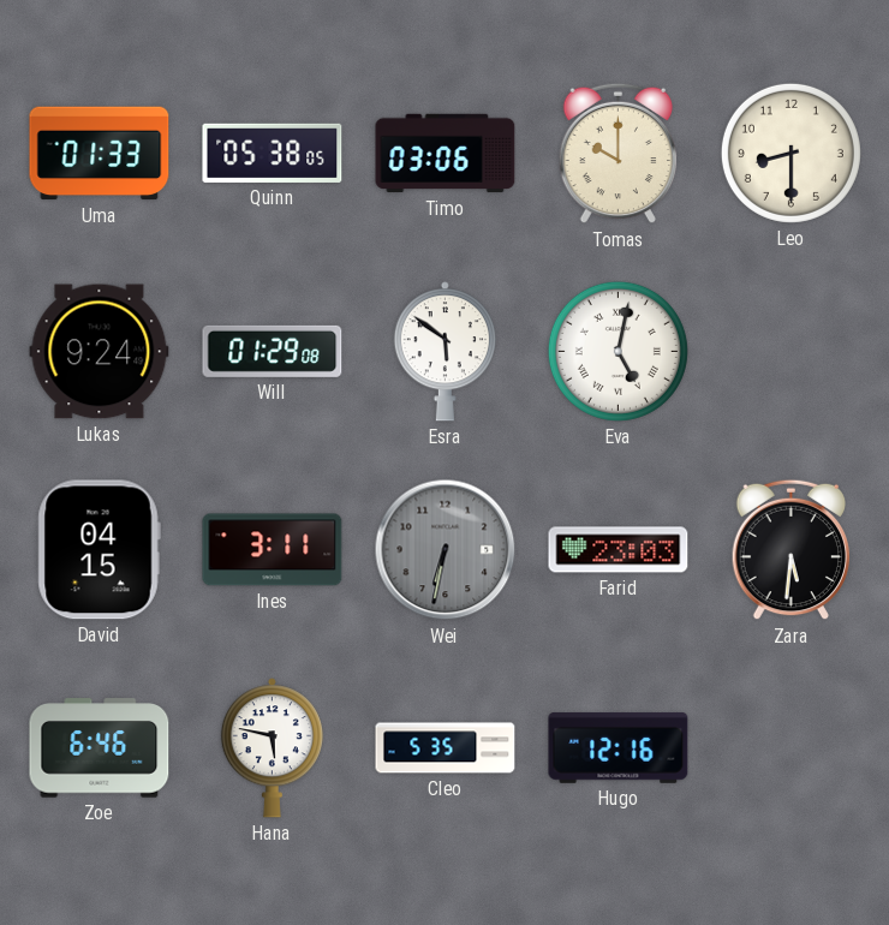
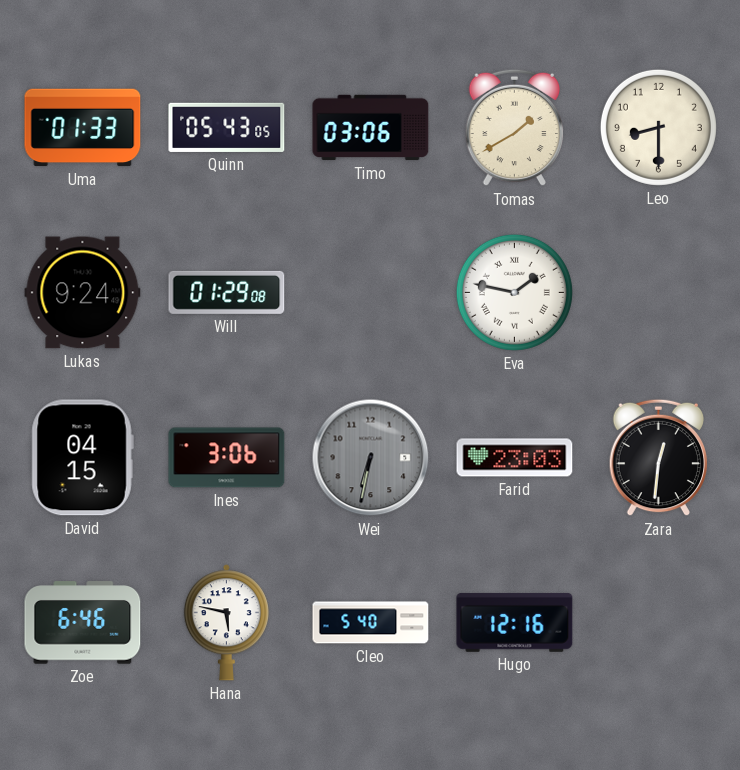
Quinn: 05:38 -> 05:43 (227, 127)
Tomas: 10:00 -> 1:40 (515, 128)
Esra: 5:51 -> none (444, 352)
Eva: 5:02 -> 1:47 (514, 292)
Ines: 3:11 -> 3:06 (227, 458)
Zara: 5:31 -> 12:31 (659, 458)
Cleo: 5:35 -> 5:40 (371, 623)
